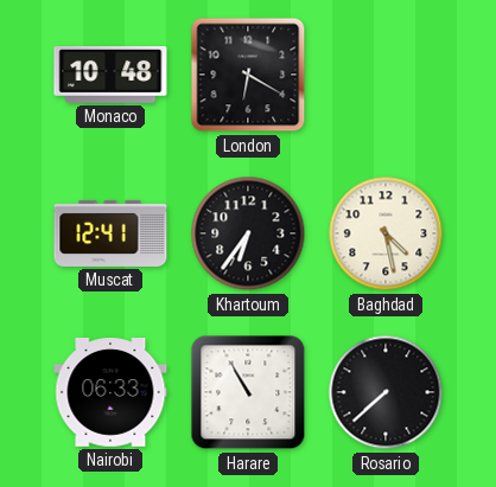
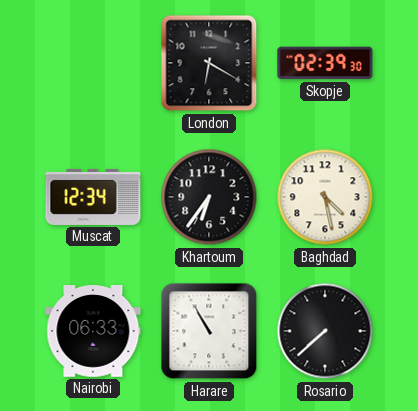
Monaco: 10:48 -> none (110, 75)
Skopje: none -> 02:39 (325, 63)
Muscat: 12:41 -> 12:34 (93, 197)
